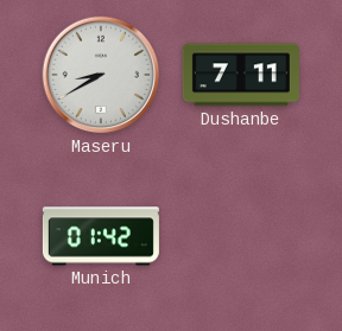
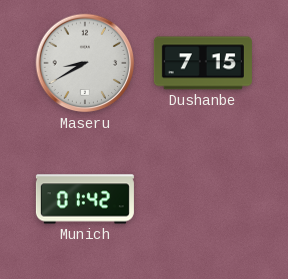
Dushanbe: 7:11 -> 7:15 (203, 63)
